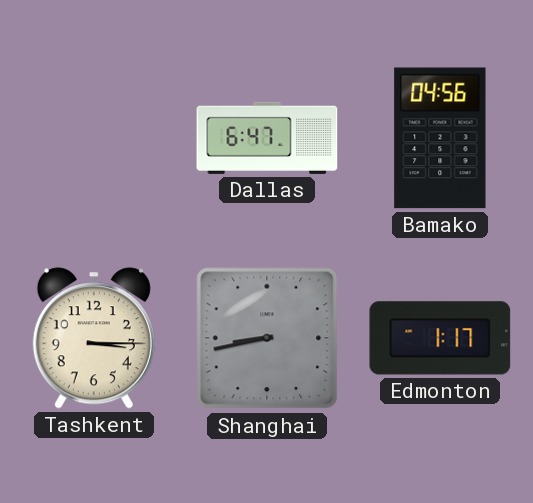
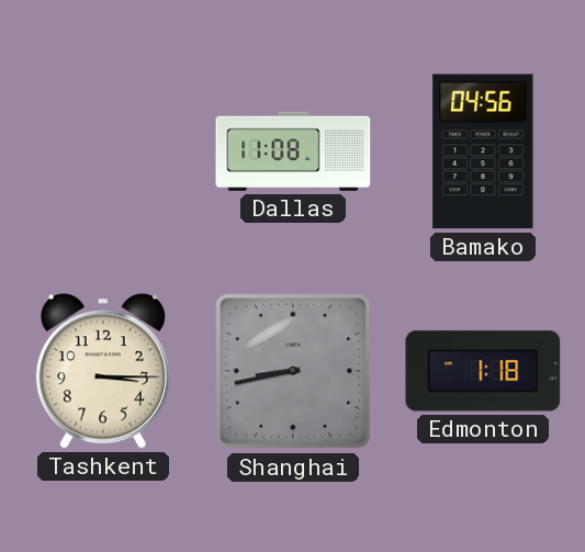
Dallas: 6:47 -> 11:08 (293, 151)
Edmonton: 1:17 -> 1:18 (483, 371)
